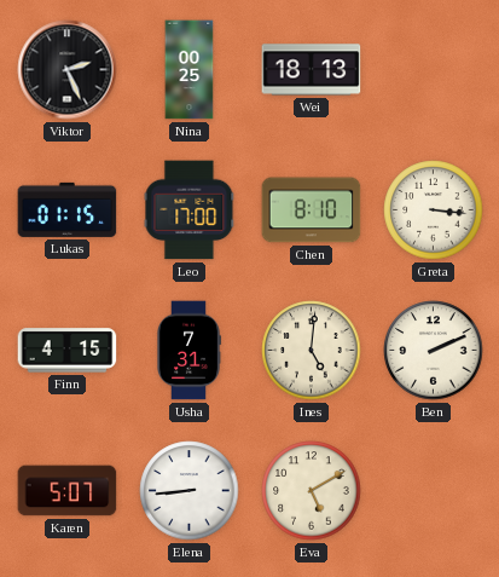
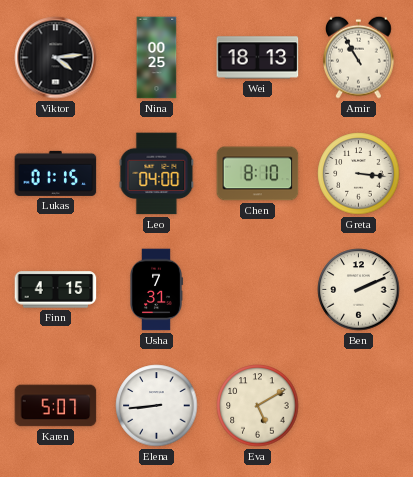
Viktor: 2:26 -> 4:14 (56, 58)
Amir: none -> 10:55 (359, 57)
Leo: 17:00 -> 04:00 (157, 174)
Ines: 5:01 -> none (312, 351)
